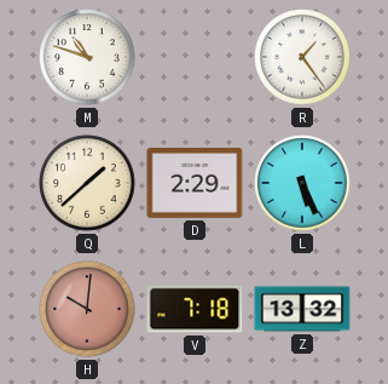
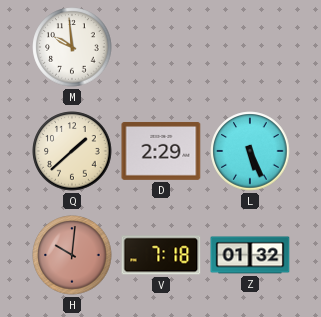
M: 10:48 -> 9:59 (72, 47)
R: 1:24 -> none (302, 57)
Z: 13:32 -> 01:32 (250, 255)
